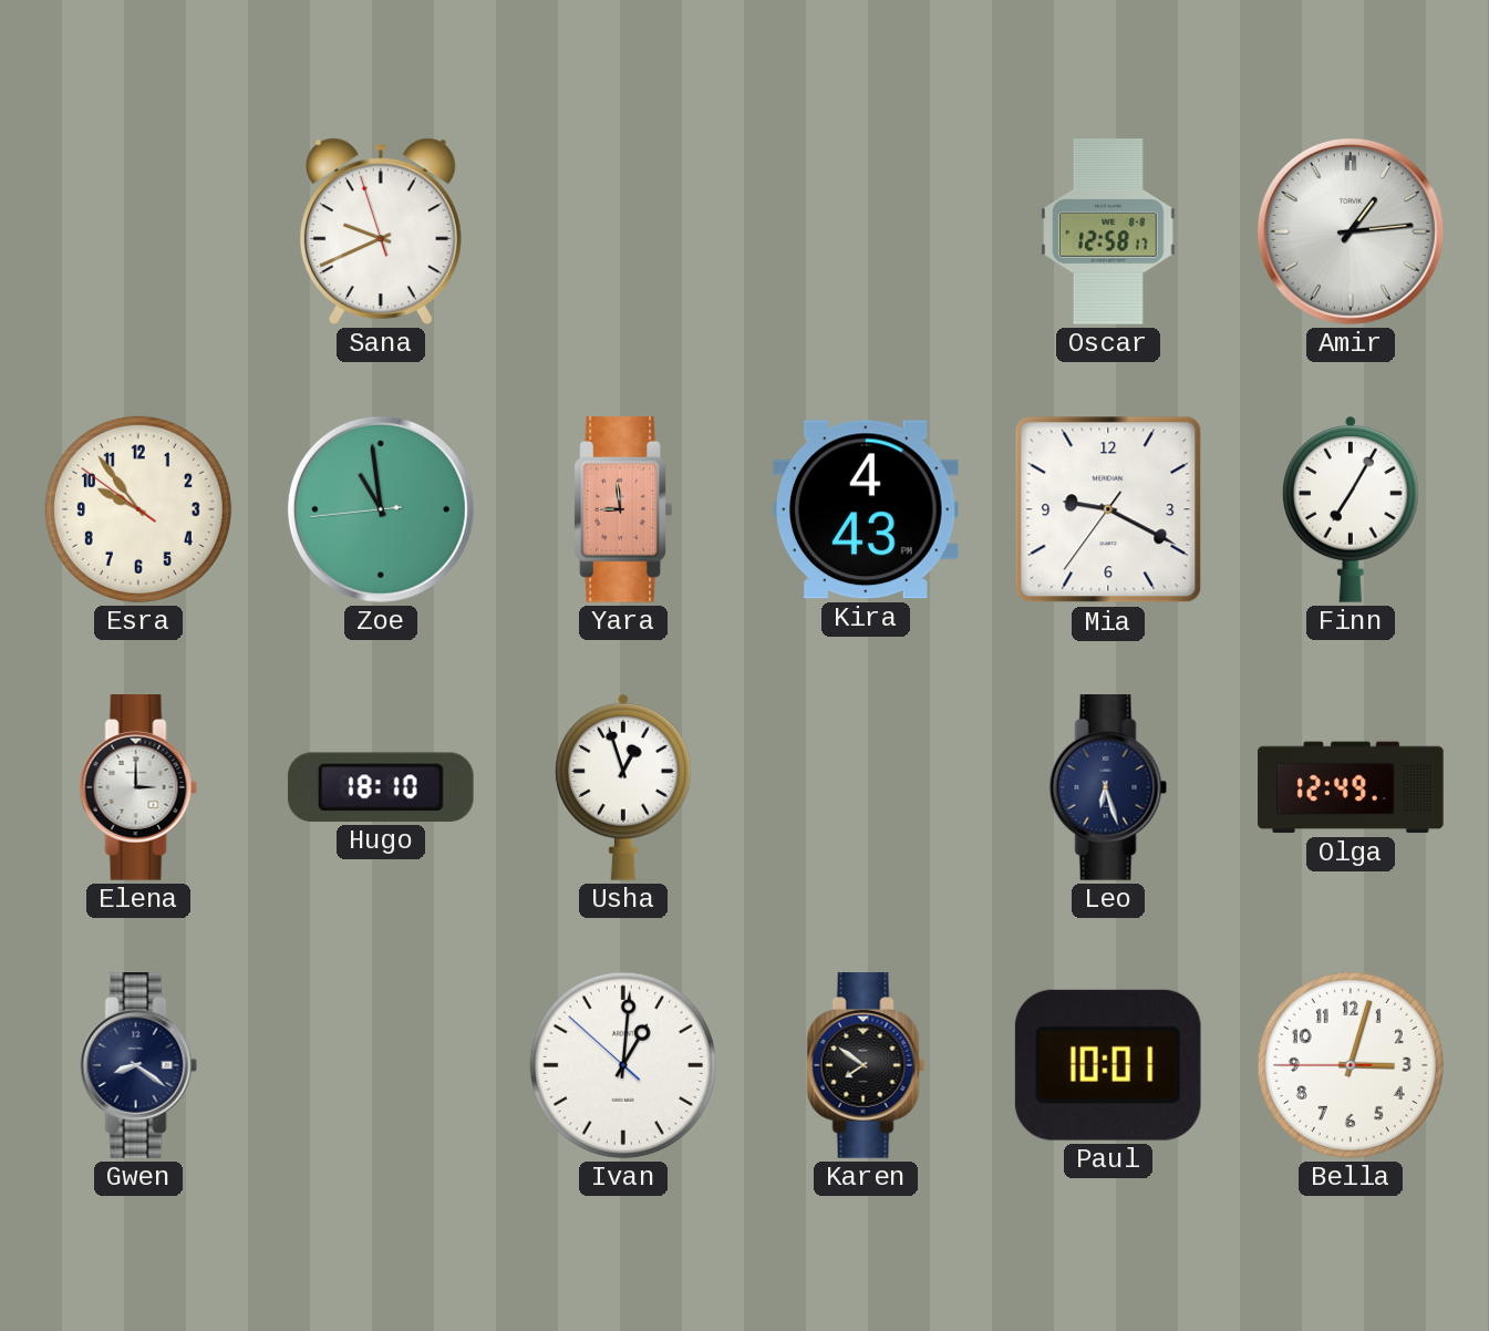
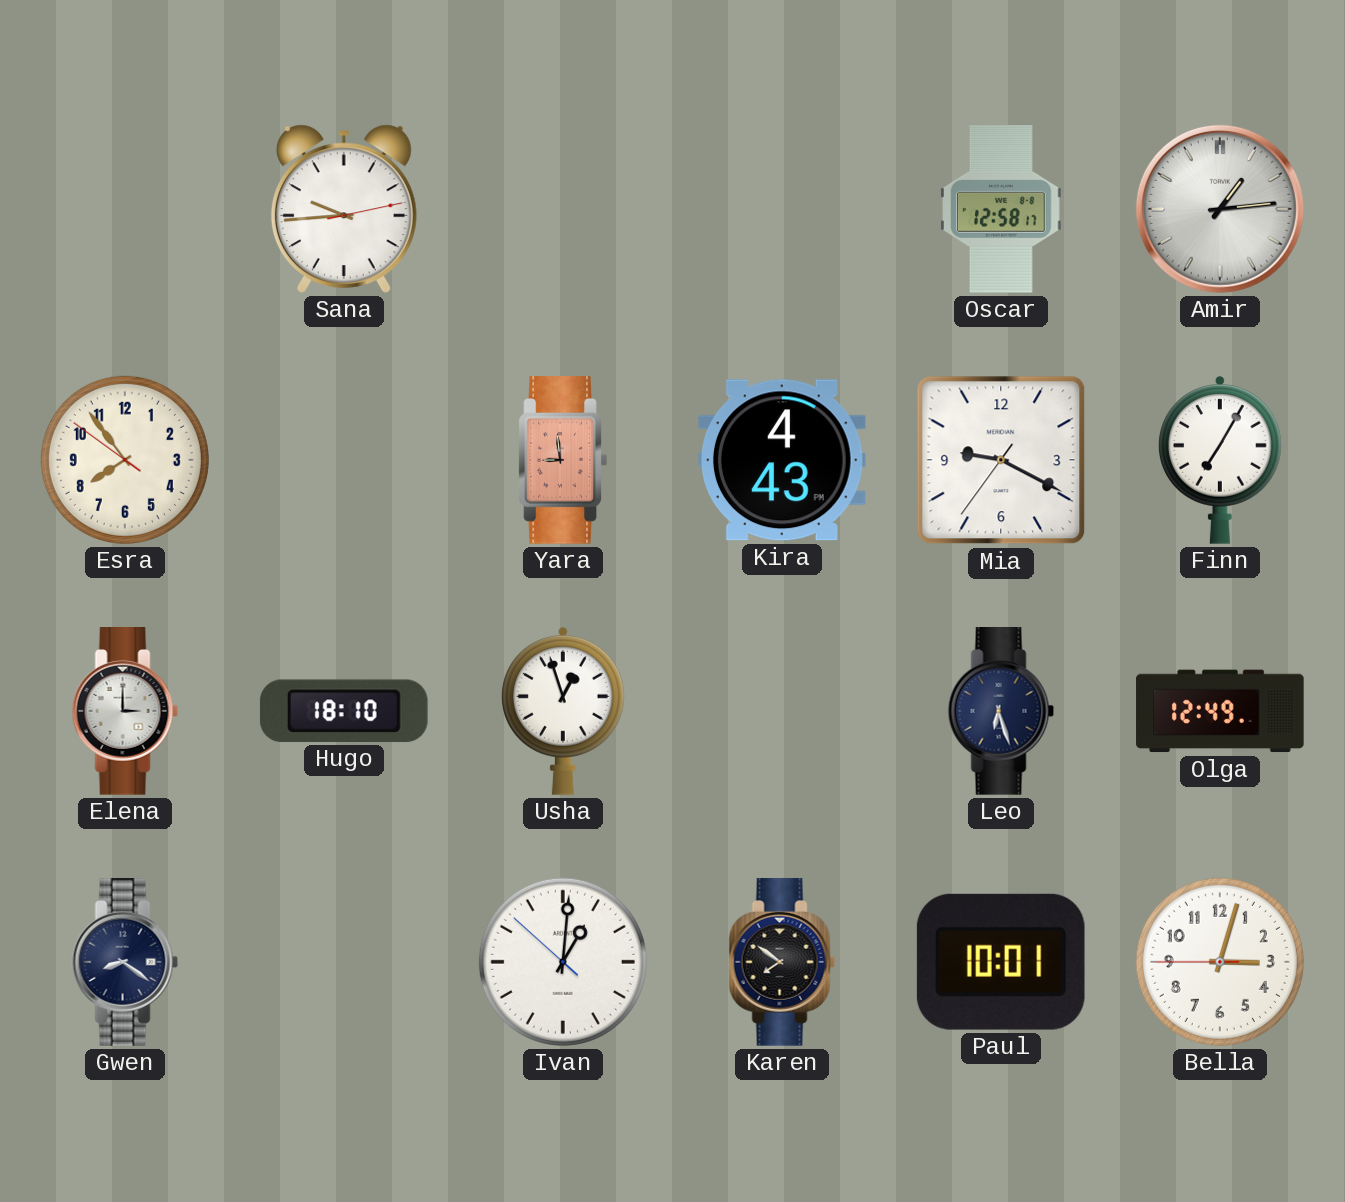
Sana: 9:40 -> 9:44 (344, 209)
Esra: 9:53 -> 7:53 (125, 460)
Zoe: 10:58 -> none (381, 509)
